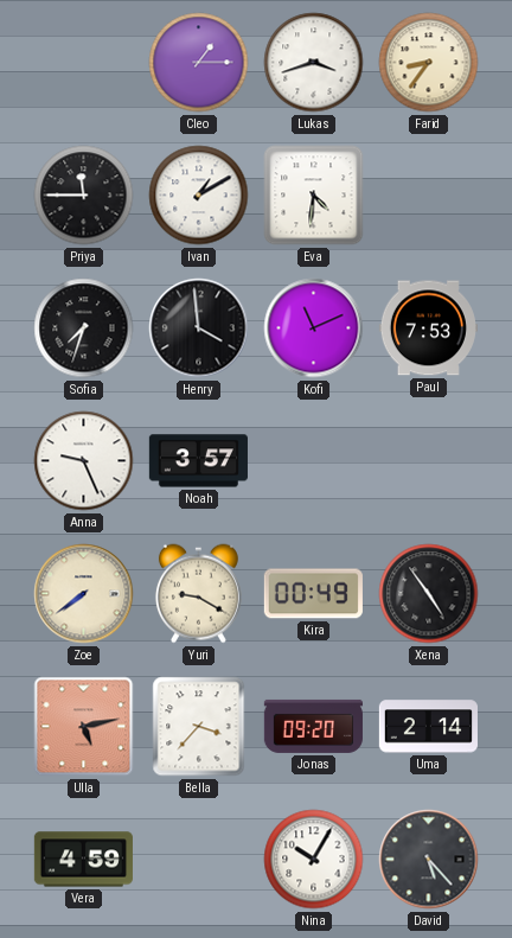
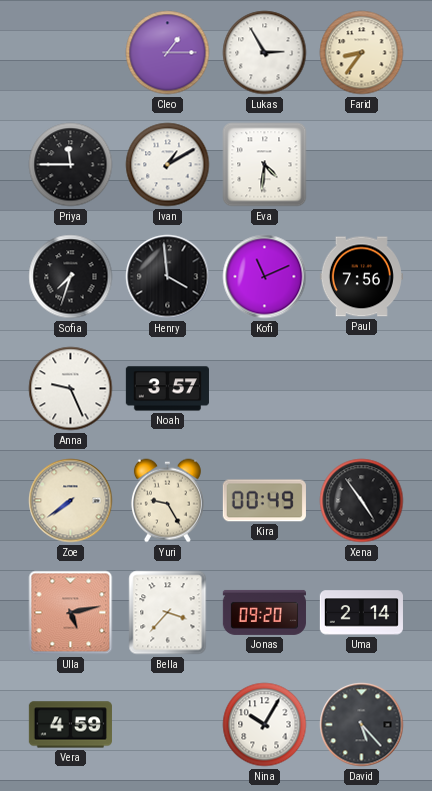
Lukas: 3:42 -> 2:55 (265, 53)
Paul: 7:53 -> 7:56 (361, 277)
Yuri: 9:20 -> 9:25 (167, 501)
